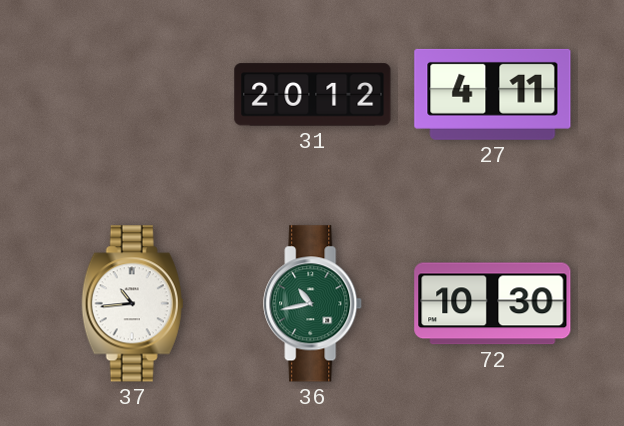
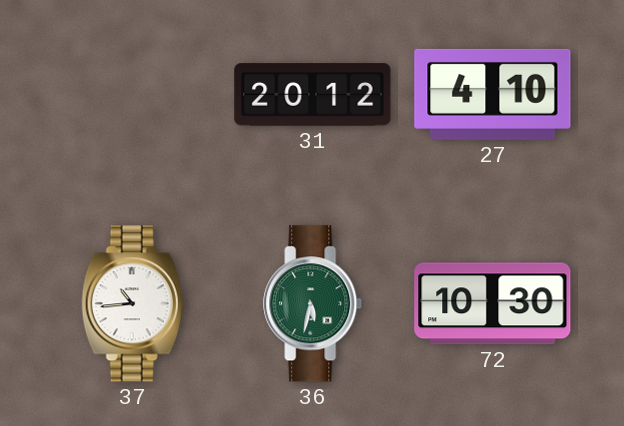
27: 4:11 -> 4:10 (493, 94)
36: 10:43 -> 5:32 (313, 304)
